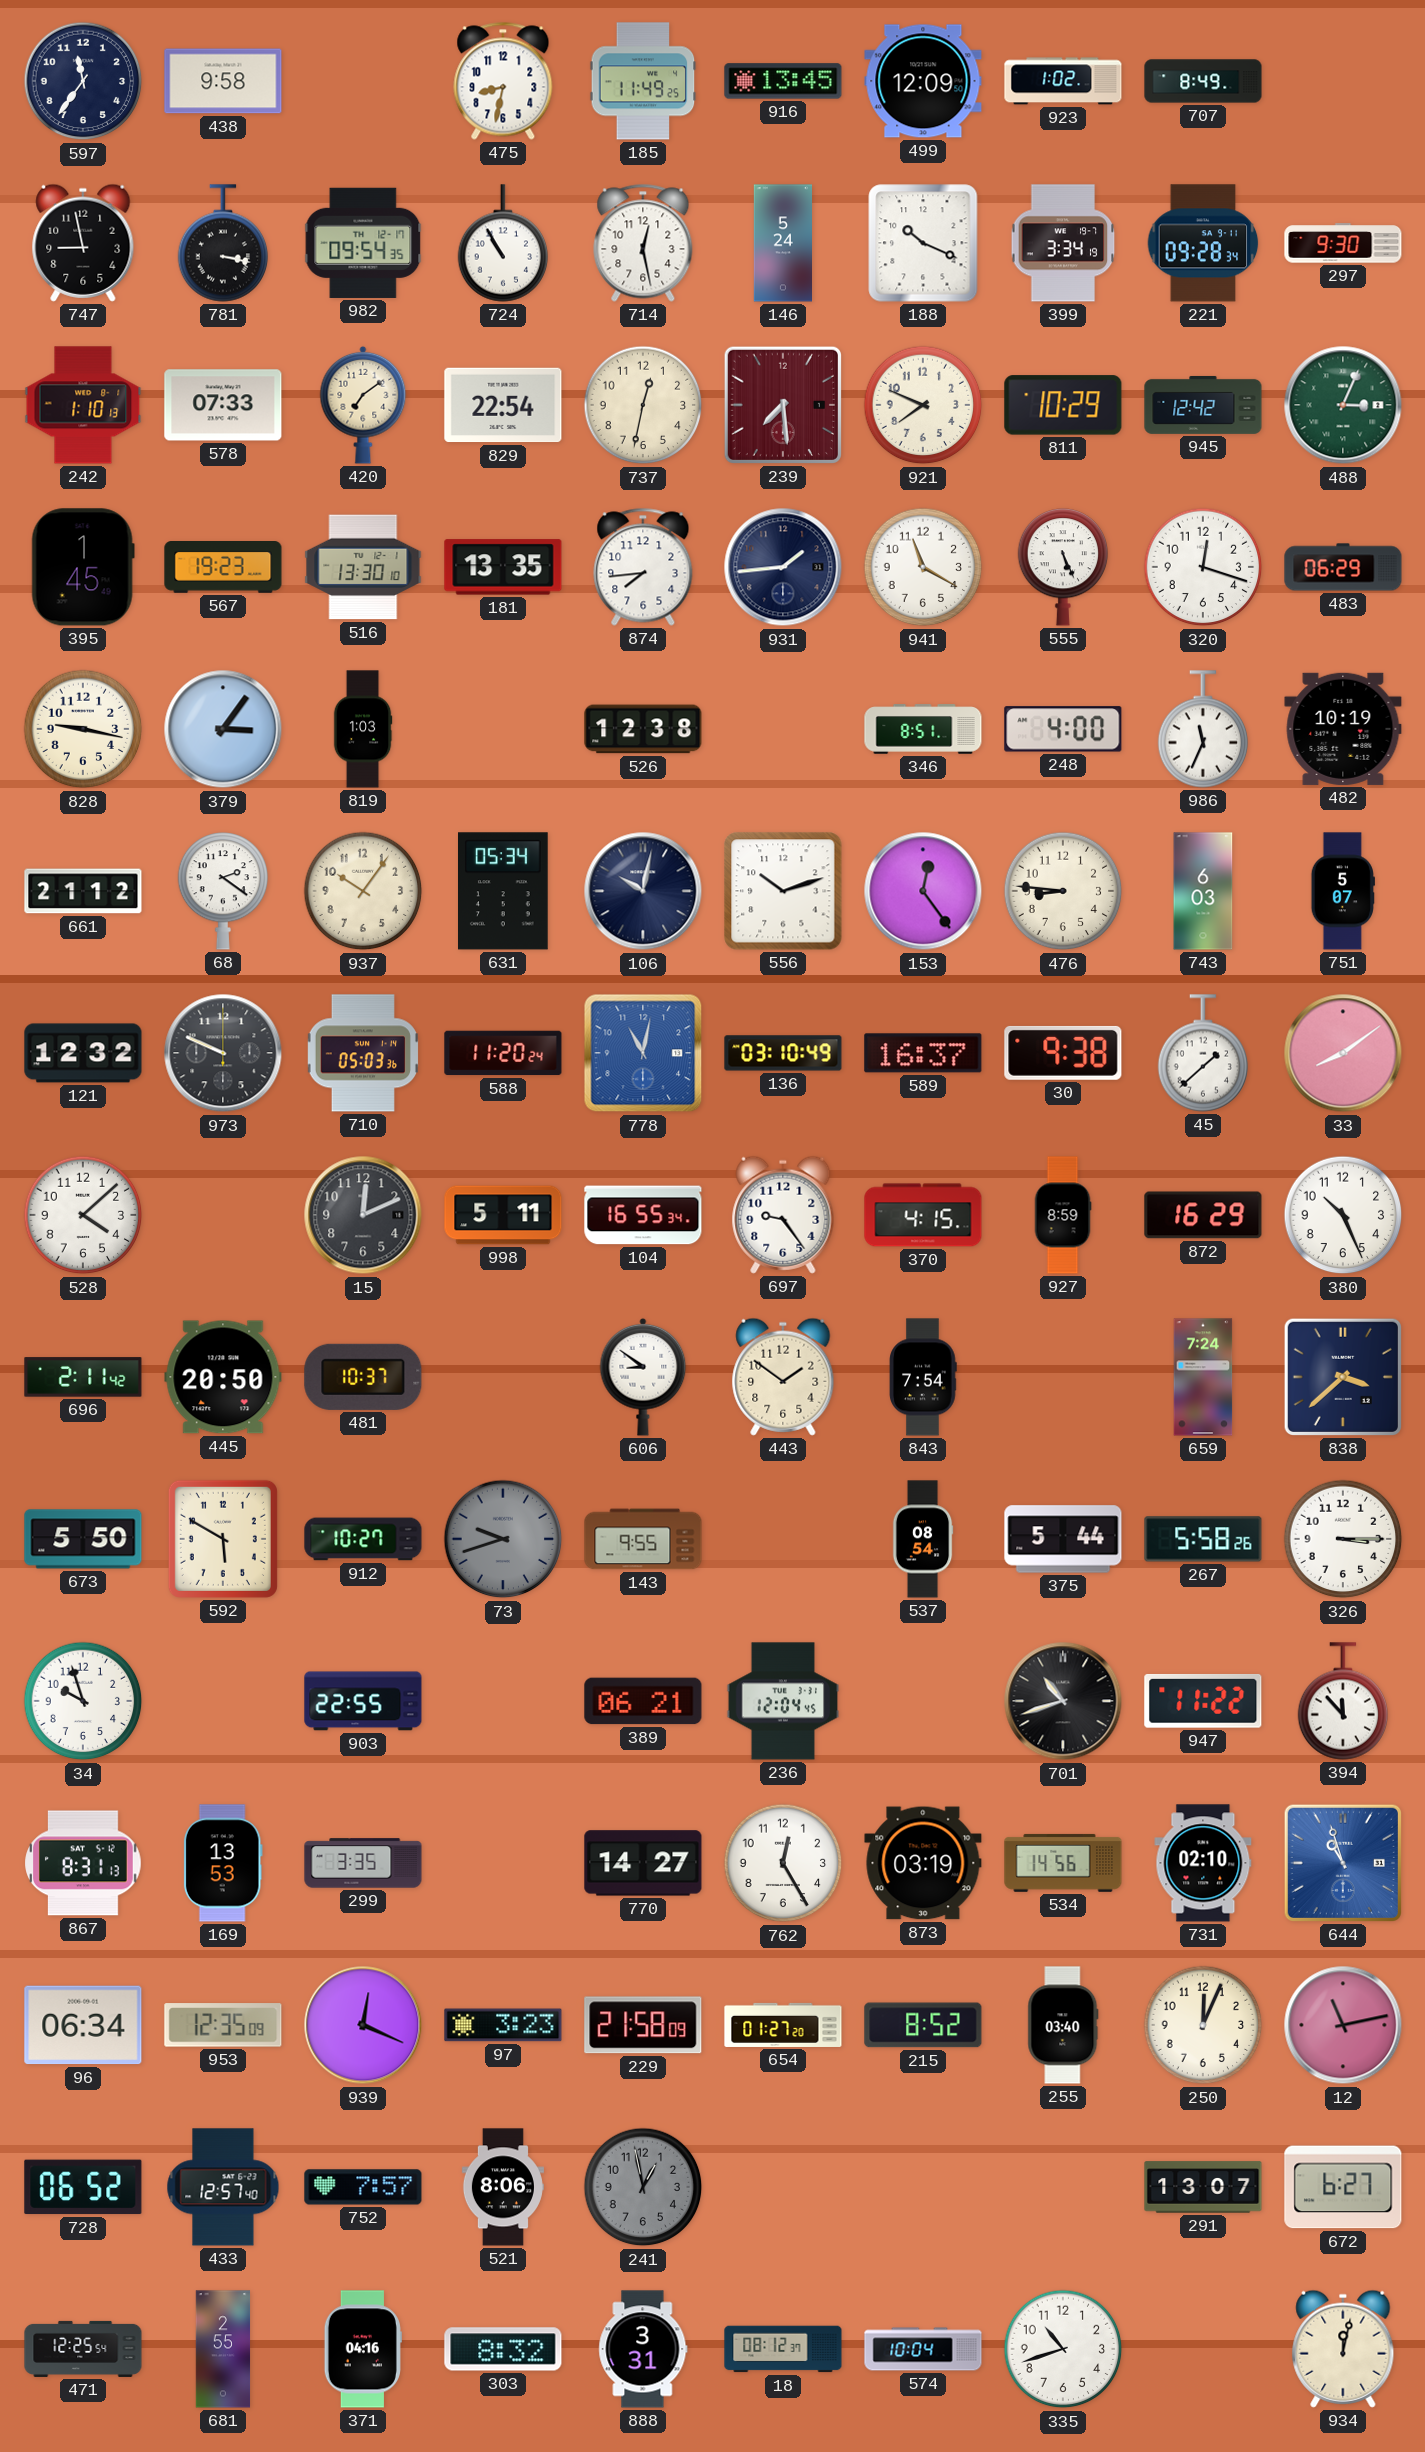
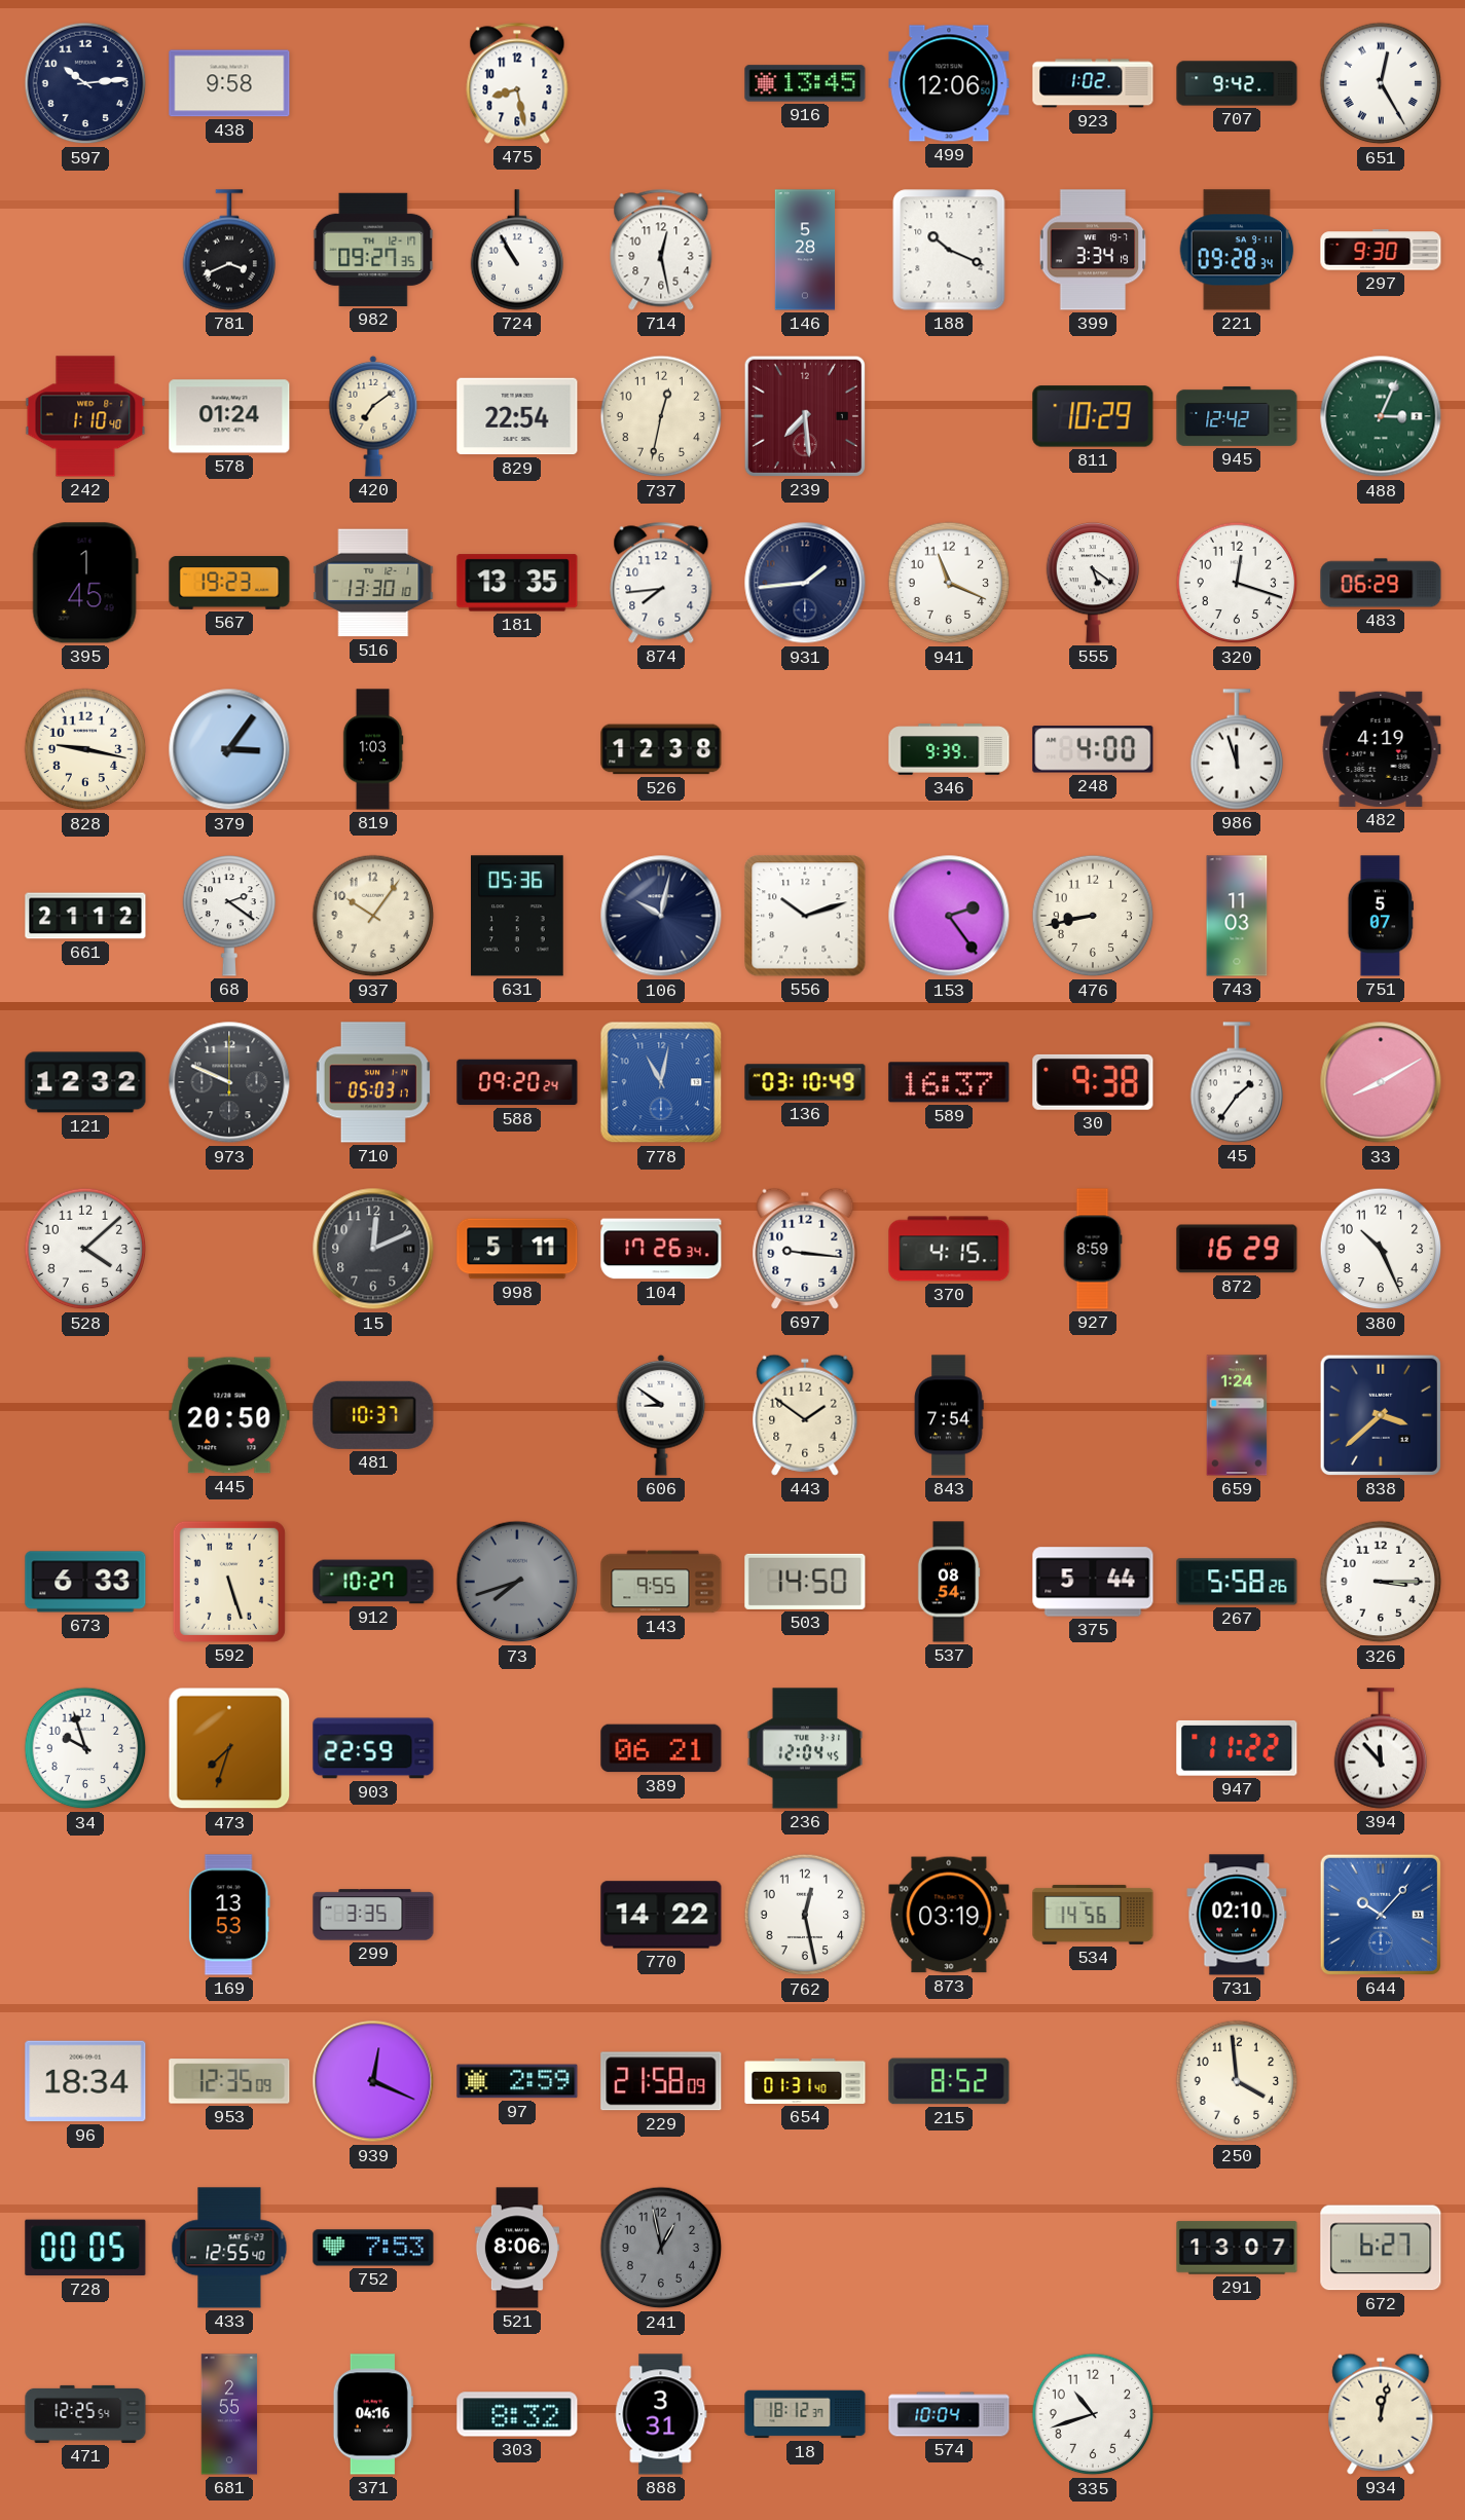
597: 11:36 -> 10:14 (85, 83)
475: 8:32 -> 8:28 (517, 83)
185: 11:49 -> none (643, 81)
499: 12:09 -> 12:06 (949, 83)
707: 8:49 -> 9:42 (1237, 83)
651: none -> 12:25 (1381, 83)
747: 8:58 -> none (83, 243)
781: 3:17 -> 3:41 (229, 250)
982: 09:54 -> 09:27 (373, 250)
146: 5:24 -> 5:28 (804, 250)
242: 1:10:13 -> 1:10:40 (85, 416)
578: 07:33 -> 01:24 (229, 416)
921: 7:49 -> none (923, 405)
941: 11:20 -> 11:19 (949, 583)
555: 5:26 -> 5:21 (1093, 583)
346: 8:51 -> 9:39 (949, 749)
986: 11:34 -> 11:57 (1237, 749)
482: 10:19 -> 4:19 (1381, 749)
631: 05:34 -> 05:36 (518, 916)
153: 12:24 -> 2:24 (949, 916)
476: 8:46 -> 8:43 (1093, 916)
743: 6:03 -> 11:03 (1237, 916)
710: 05:03:36 -> 05:03:17 (373, 1082)
588: 11:20 -> 09:20 (517, 1082)
45: 1:38 -> 1:36 (1237, 1082)
33: 8:09 -> 8:10 (1381, 1082)
104: 16:55 -> 17:26 (661, 1249)
697: 9:24 -> 9:16 (805, 1249)
696: 2:11 -> none (83, 1377)
659: 7:24 -> 1:24 (1237, 1415)
673: 5:50 -> 6:33 (85, 1582)
592: 5:50 -> 5:27 (229, 1582)
73: 9:42 -> 7:42 (517, 1582)
503: none -> 14:50 (805, 1582)
473: none -> 7:33 (229, 1748)
903: 22:55 -> 22:59 (373, 1748)
701: 10:42 -> none (1063, 1701)
867: 8:31 -> none (83, 1863)
770: 14:27 -> 14:22 (661, 1915)
762: 12:25 -> 12:28 (805, 1915)
644: 10:57 -> 10:07 (1381, 1915)
96: 06:34 -> 18:34 (85, 2081)
97: 3:23 -> 2:59 (517, 2081)
654: 01:27 -> 01:31 (805, 2081)
255: 03:40 -> none (1063, 2025)
250: 12:04 -> 3:59 (1237, 2081)
12: 11:13 -> none (1343, 2025)
728: 06:52 -> 00:05 (85, 2248)
433: 12:57 -> 12:55 (229, 2248)
752: 7:57 -> 7:53 (373, 2248)
18: 08:12 -> 18:12 (805, 2414)
